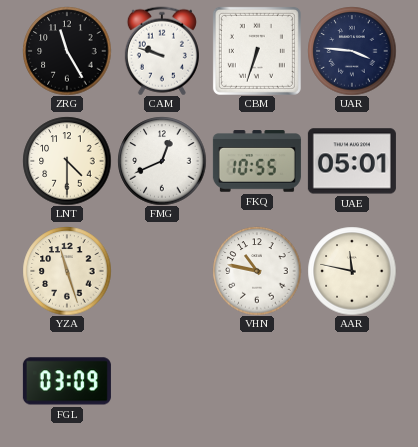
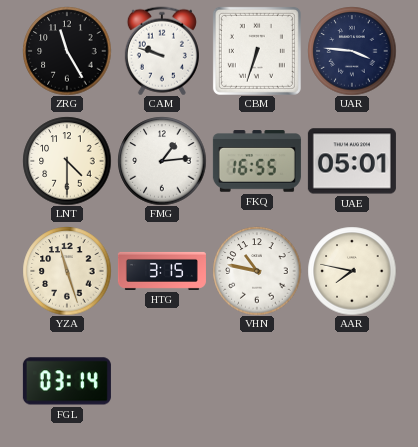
FMG: 12:41 -> 1:14 (162, 161)
FKQ: 10:55 -> 16:55 (257, 161)
HTG: none -> 3:15 (162, 271)
AAR: 11:47 -> 7:47 (352, 271)
FGL: 03:09 -> 03:14 (67, 381)
